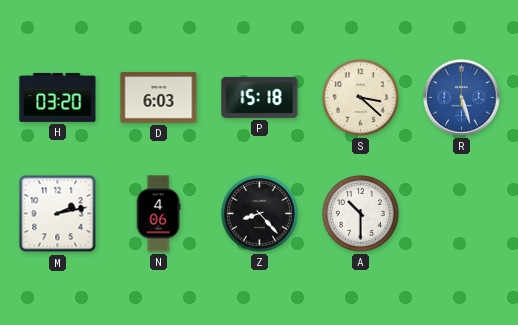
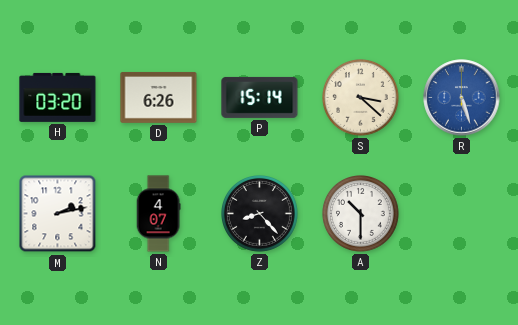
D: 6:03 -> 6:26 (159, 97)
P: 15:18 -> 15:14 (260, 97)
N: 4:06 -> 4:07 (158, 214)
